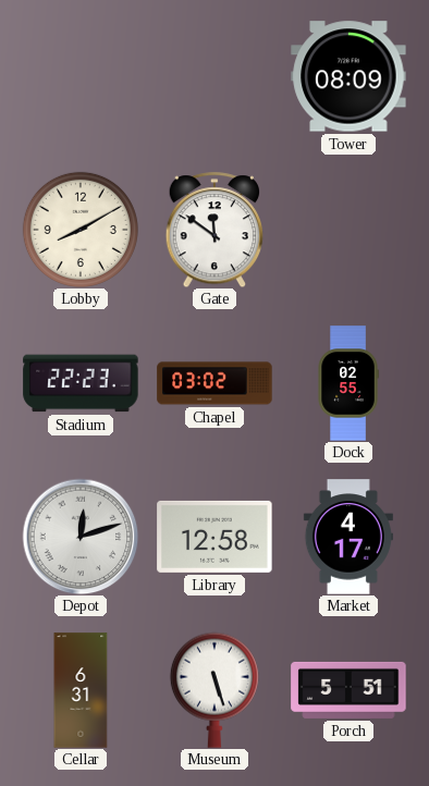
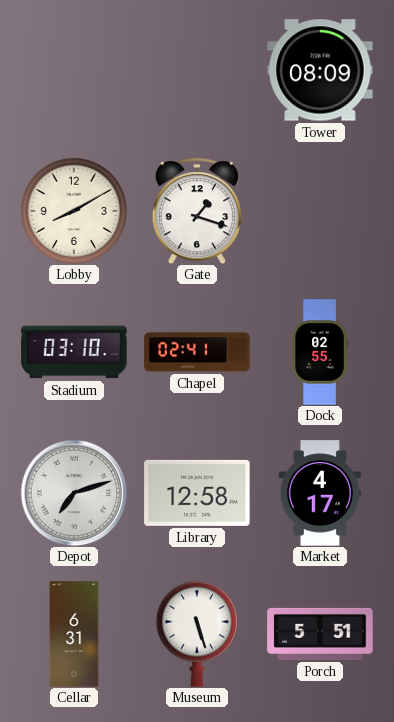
Gate: 11:51 -> 1:18 (196, 211)
Stadium: 22:23 -> 03:10 (74, 352)
Chapel: 03:02 -> 02:41 (197, 352)
Depot: 12:12 -> 7:12 (74, 493)
